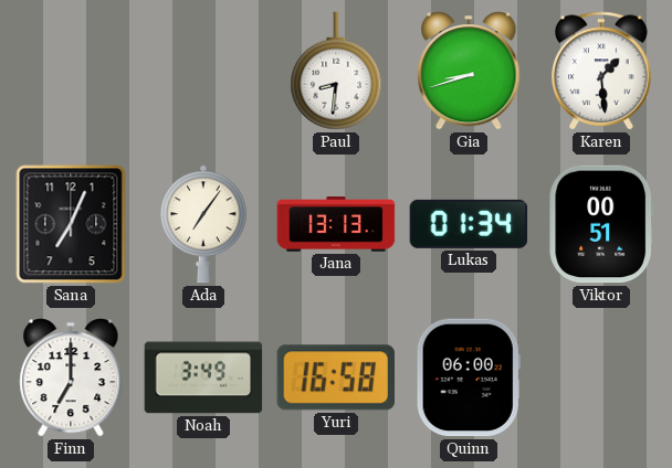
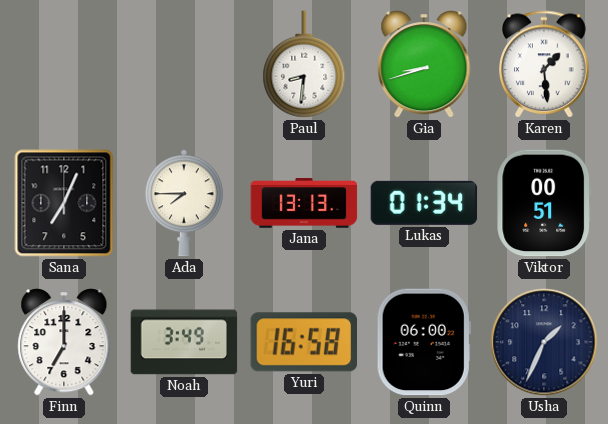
Ada: 7:06 -> 7:45 (184, 203)
Usha: none -> 1:34 (544, 342)
